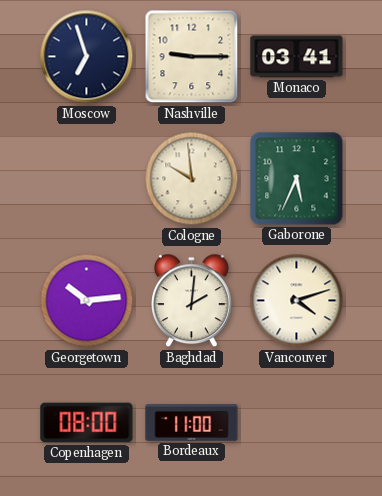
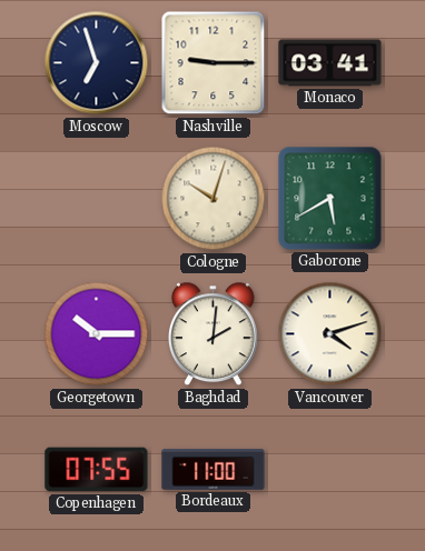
Cologne: 9:59 -> 10:03 (214, 199)
Gaborone: 5:34 -> 5:40 (330, 199)
Georgetown: 10:14 -> 10:15 (97, 334)
Copenhagen: 08:00 -> 07:55 (97, 470)
